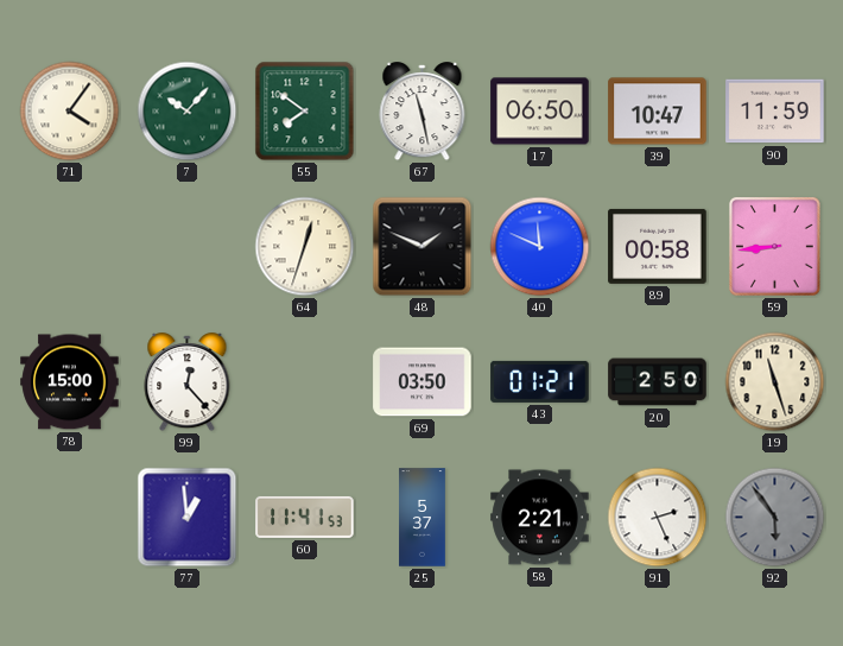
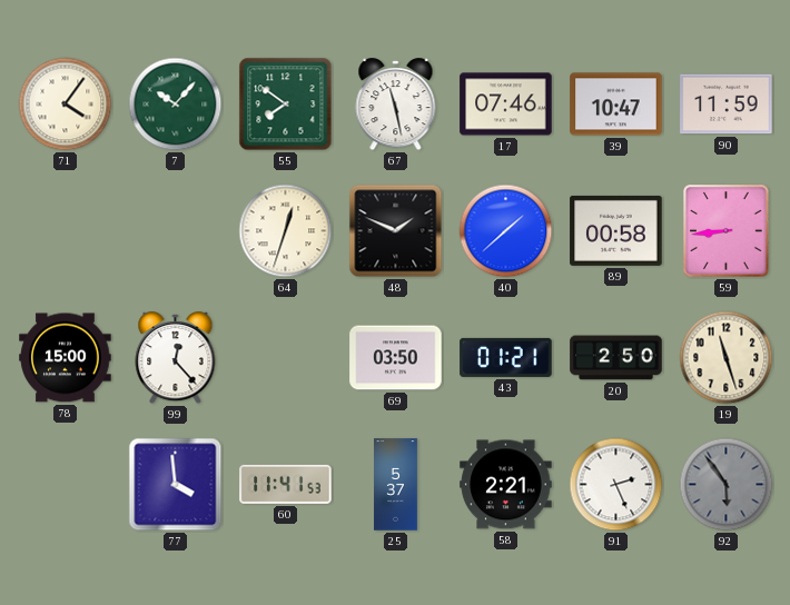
17: 06:50 -> 07:46 (506, 105)
40: 11:49 -> 1:38 (506, 231)
77: 12:59 -> 3:59 (176, 485)
